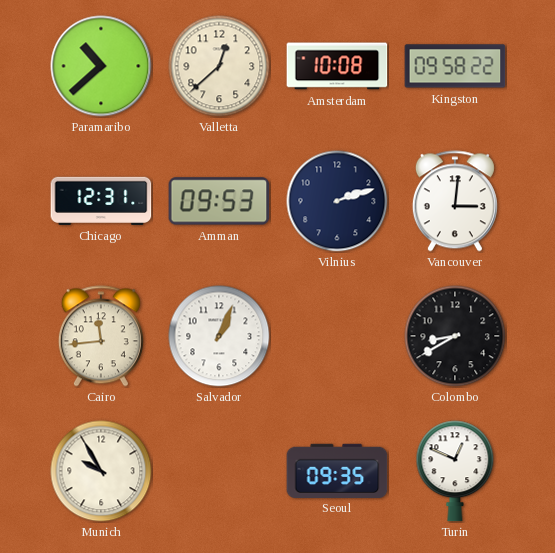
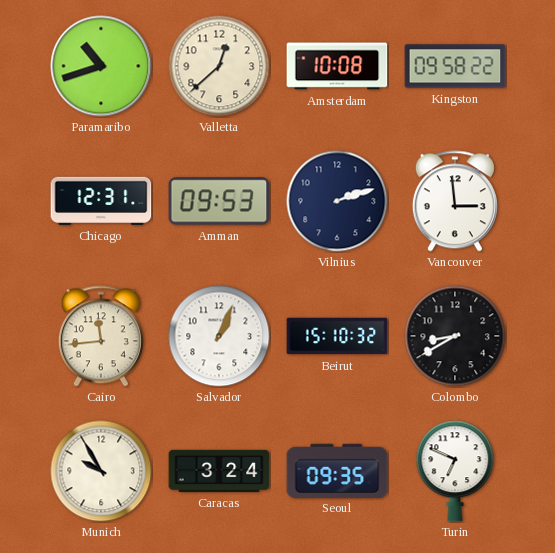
Paramaribo: 10:38 -> 10:42 (101, 66)
Vancouver: 3:01 -> 2:59 (455, 201)
Beirut: none -> 15:10 (337, 336)
Caracas: none -> 3:24 (219, 471)
Turin: 12:49 -> 6:49 (455, 471)
